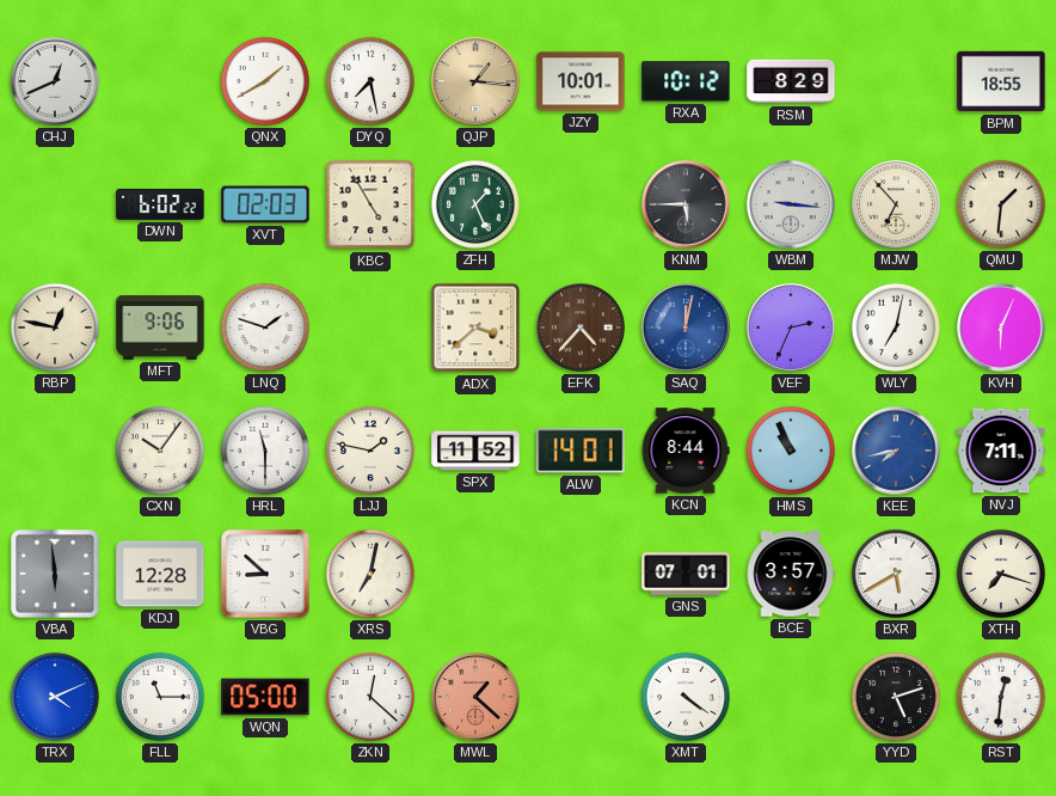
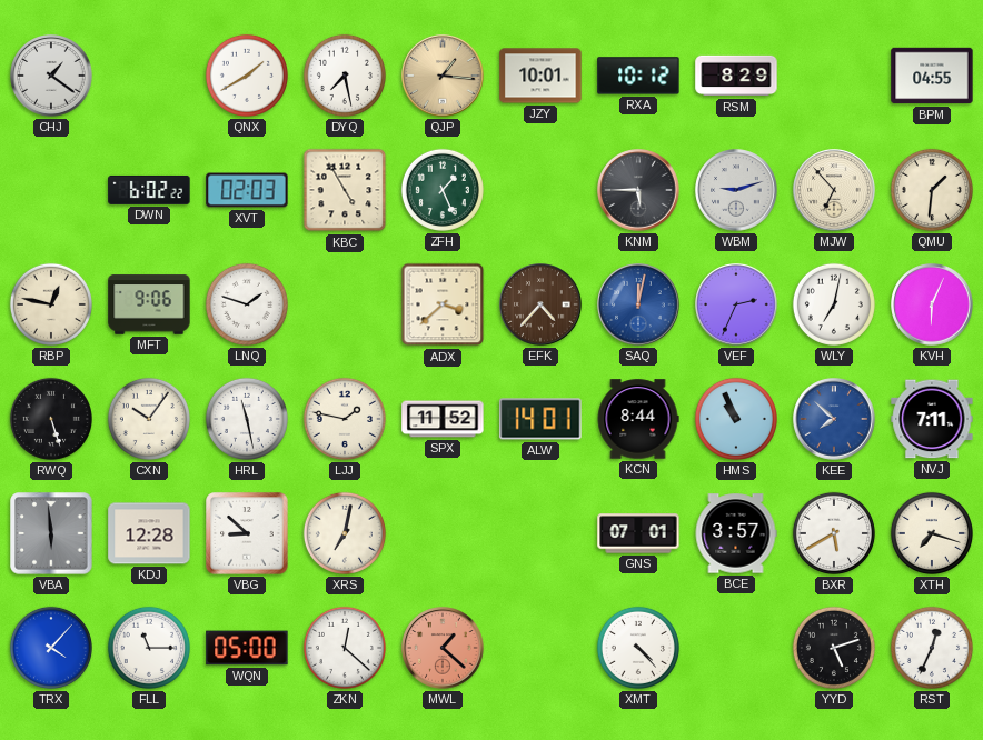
CHJ: 12:41 -> 1:21 (51, 76)
BPM: 18:55 -> 04:55 (932, 76)
WBM: 9:16 -> 9:12 (736, 190)
RWQ: none -> 5:27 (51, 419)
HRL: 11:30 -> 11:28 (247, 419)
KEE: 7:43 -> 7:52 (834, 419)
TRX: 4:11 -> 4:07 (51, 648)
XMT: 4:21 -> 4:23 (638, 648)
RST: 12:31 -> 12:34 (932, 648)
